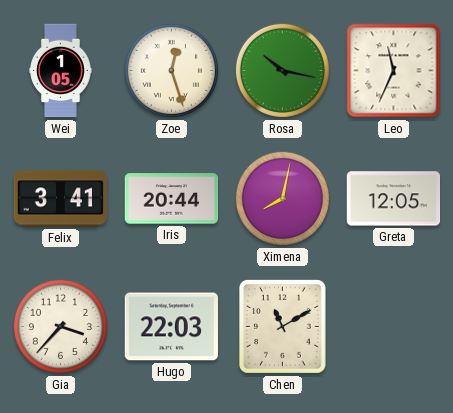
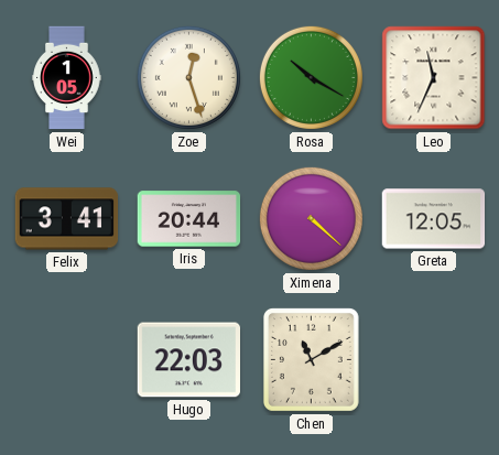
Rosa: 10:17 -> 10:20 (311, 77)
Ximena: 8:02 -> 4:22 (311, 218)
Gia: 3:37 -> none (60, 326)
